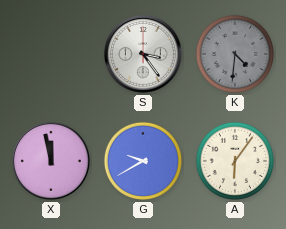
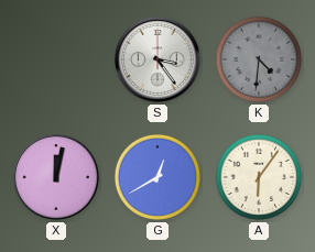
X: 11:58 -> 12:02 (57, 178)
G: 9:40 -> 12:40 (157, 177)
